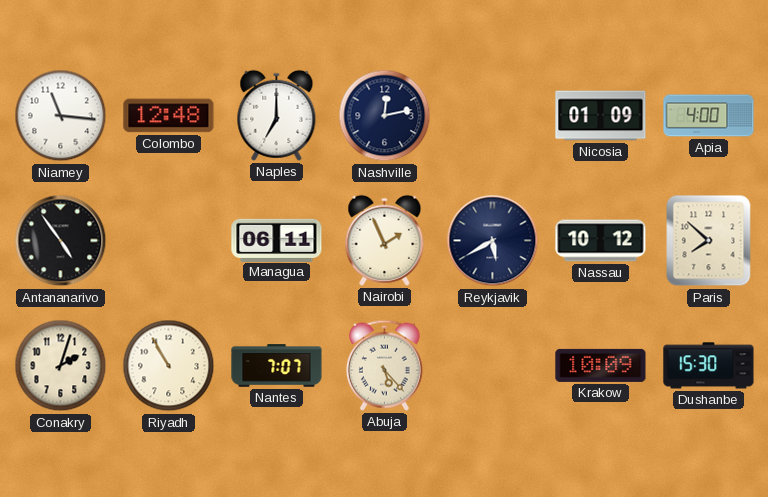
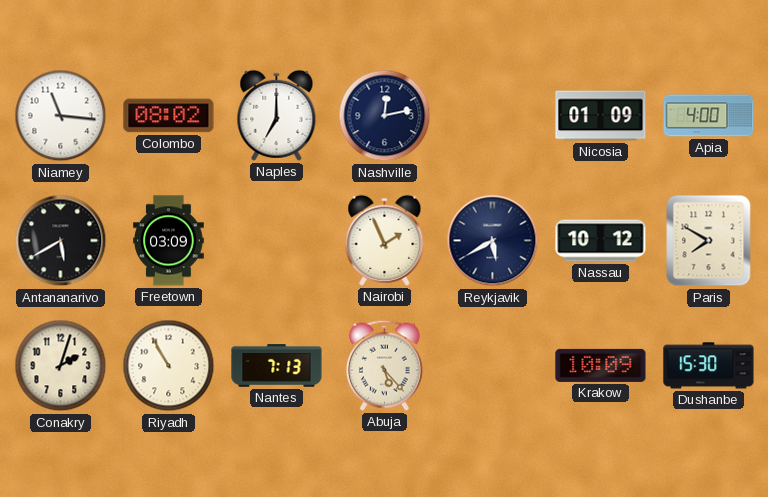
Colombo: 12:48 -> 08:02 (169, 116)
Antananarivo: 4:54 -> 5:40 (61, 241)
Freetown: none -> 03:09 (169, 241)
Managua: 06:11 -> none (277, 240)
Paris: 7:52 -> 7:50 (709, 241)
Nantes: 7:07 -> 7:13 (277, 366)
